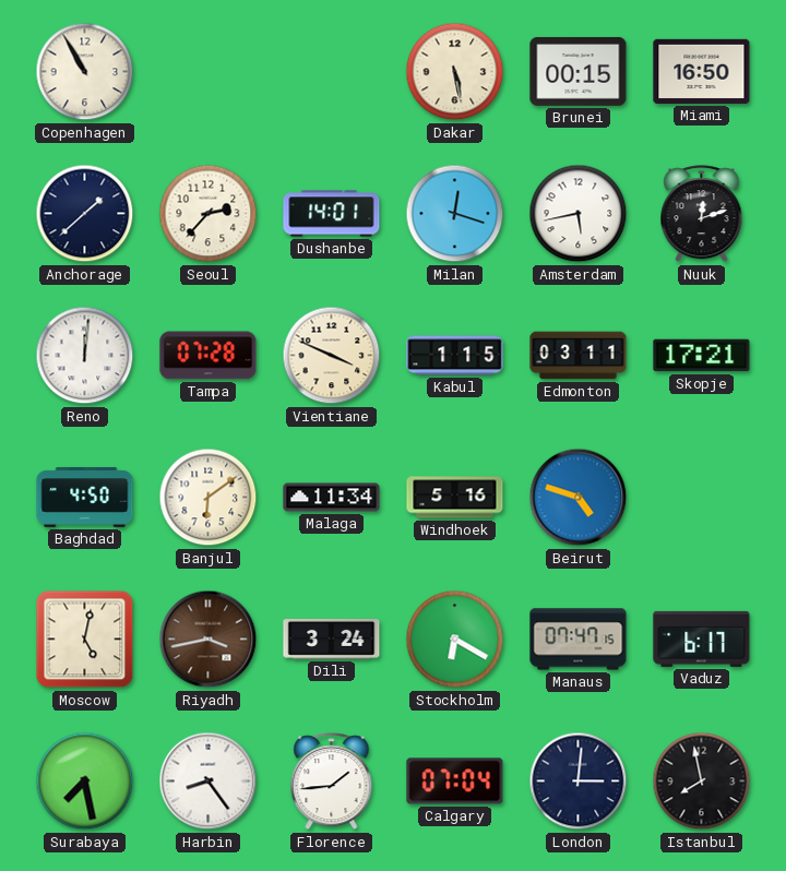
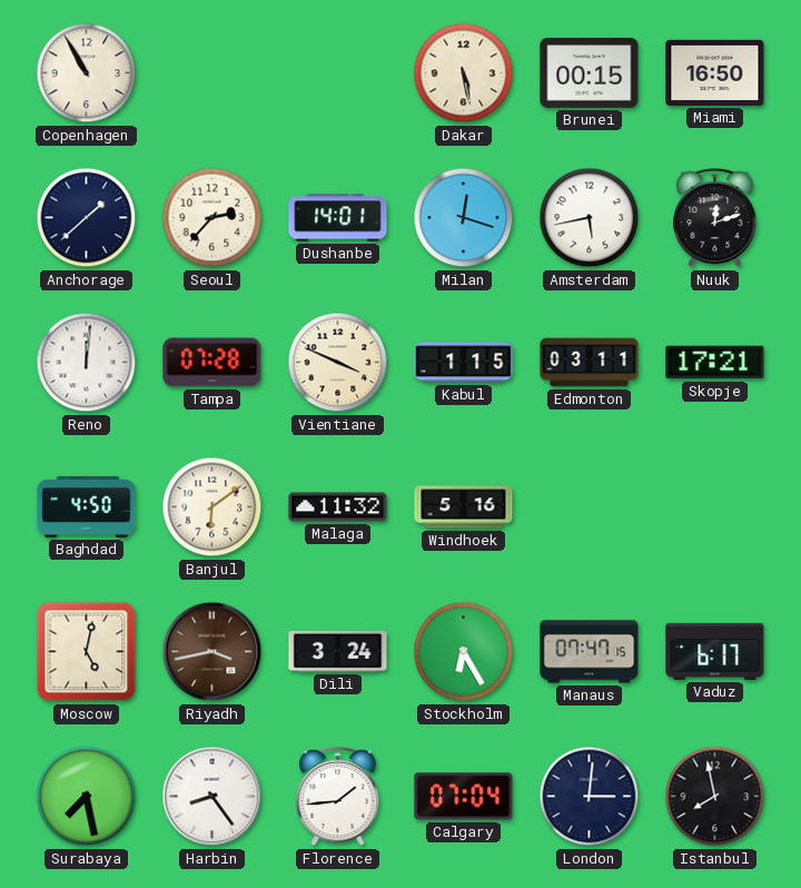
Malaga: 11:34 -> 11:32 (338, 507)
Beirut: 4:48 -> none (579, 498)
Stockholm: 6:20 -> 6:25 (464, 652)
